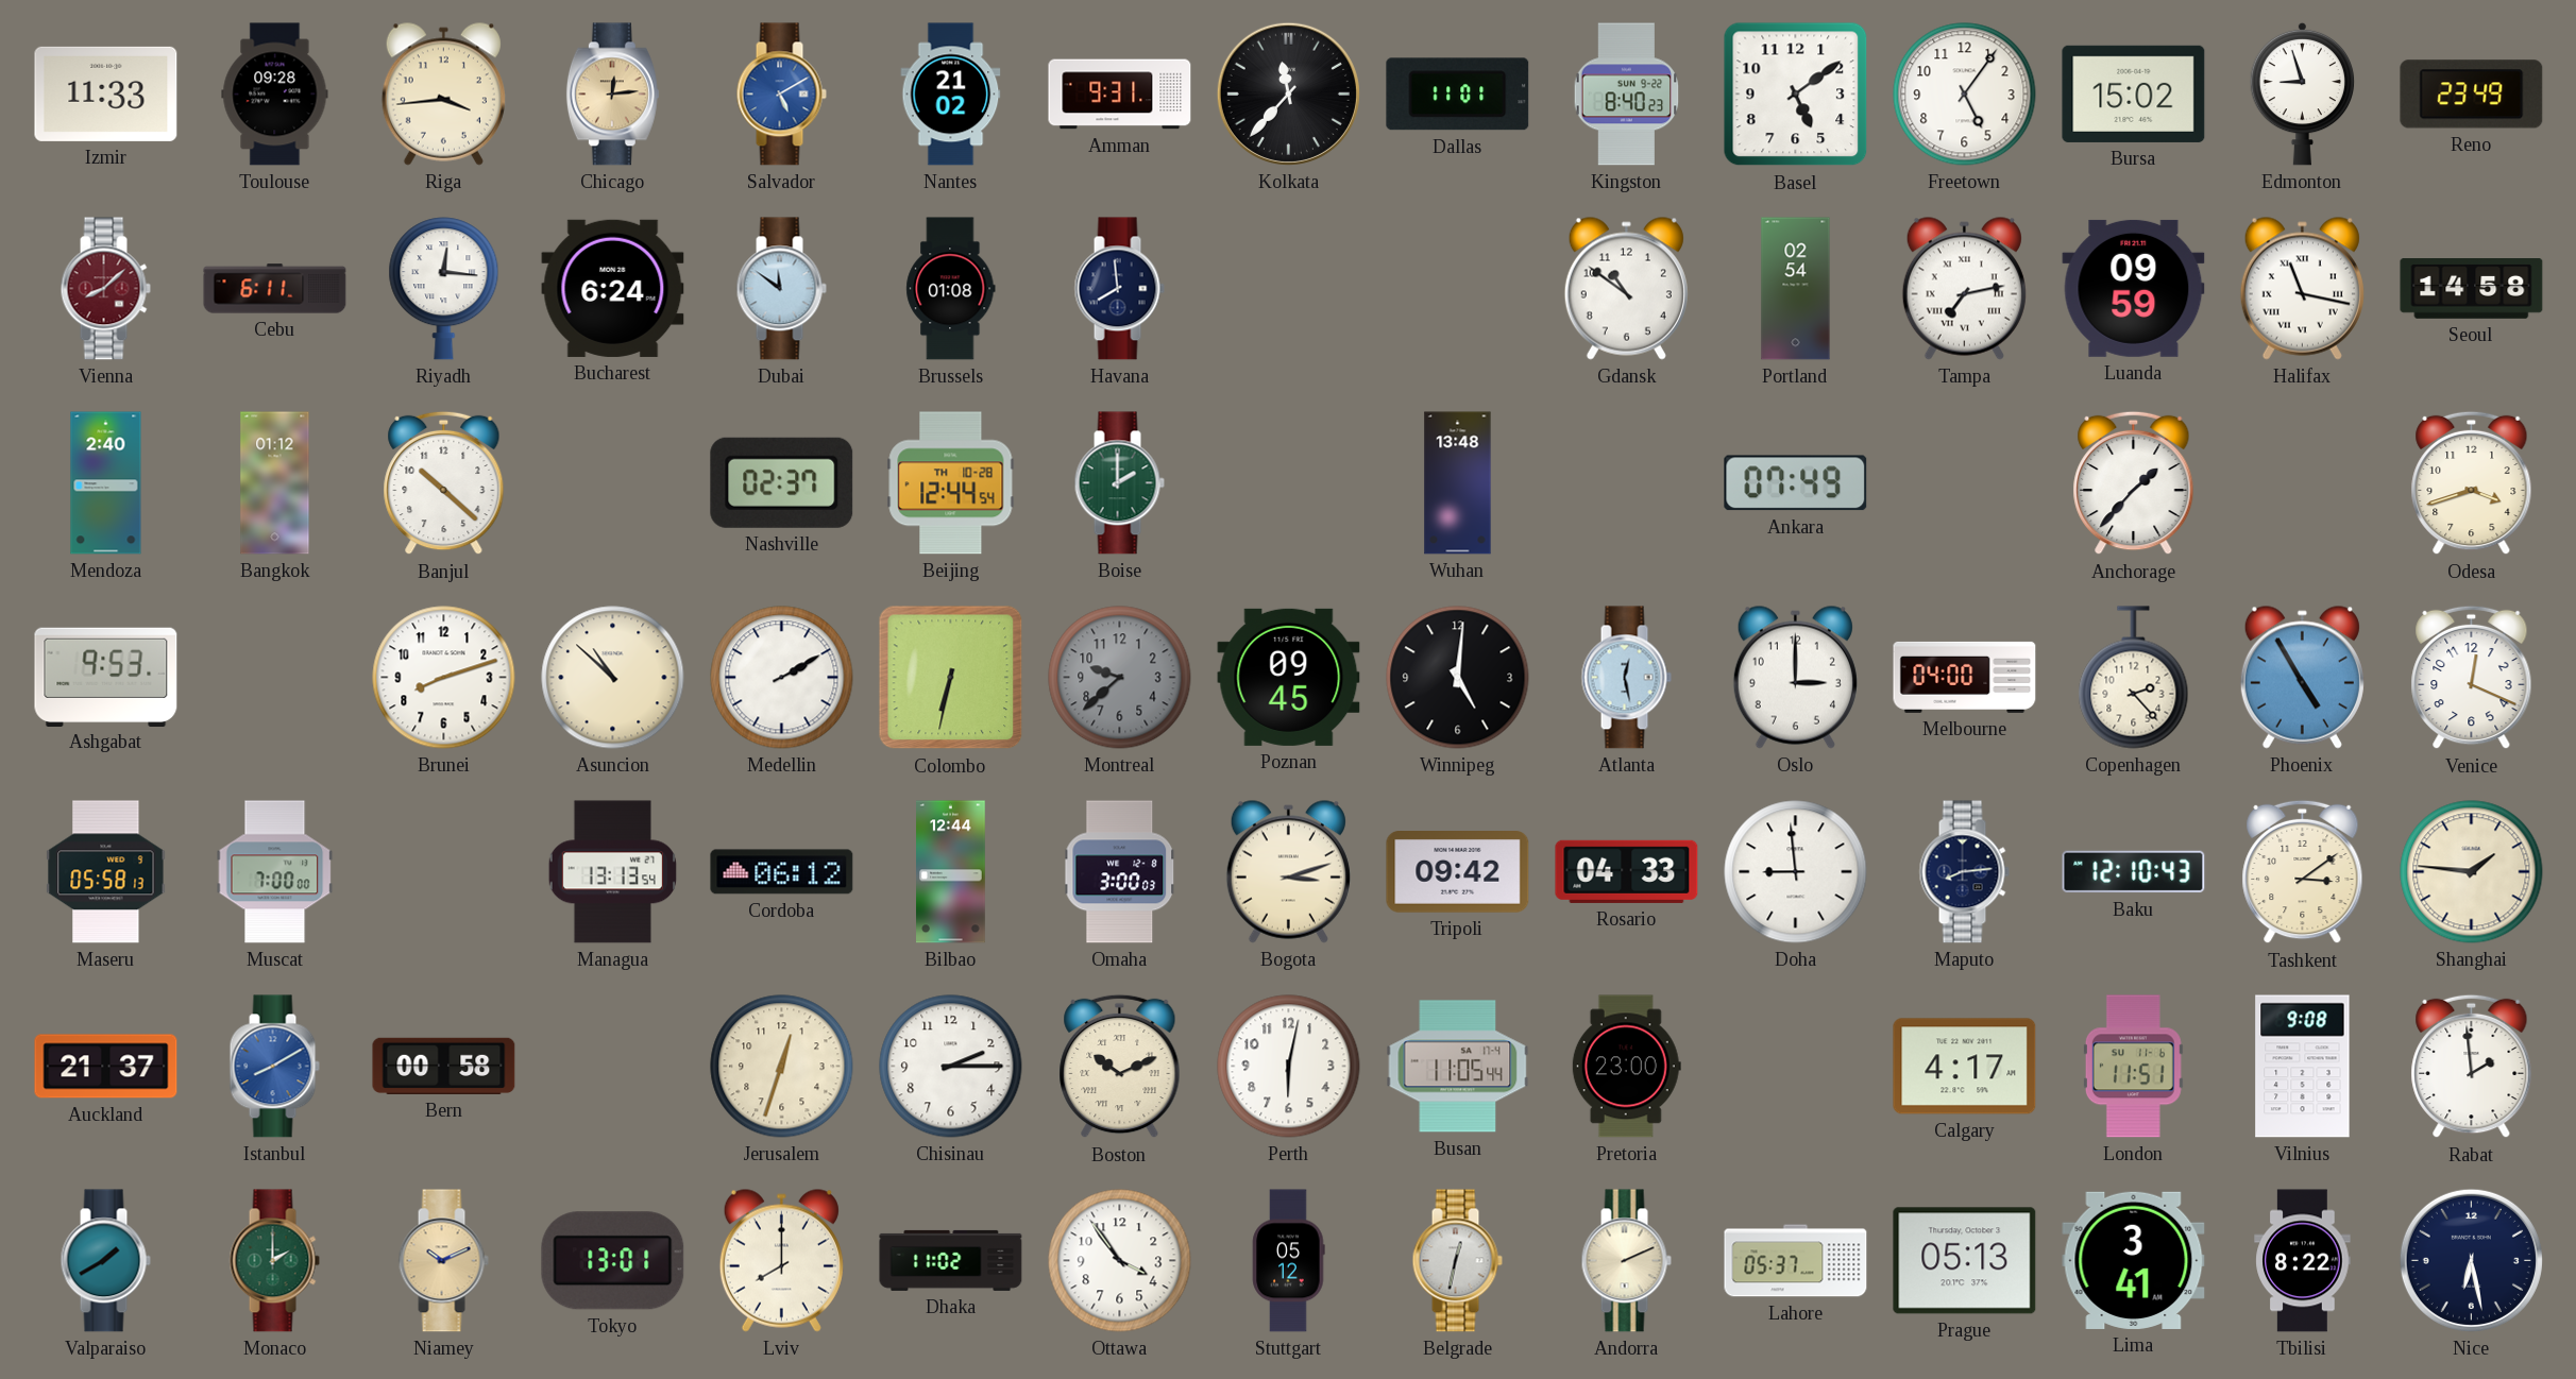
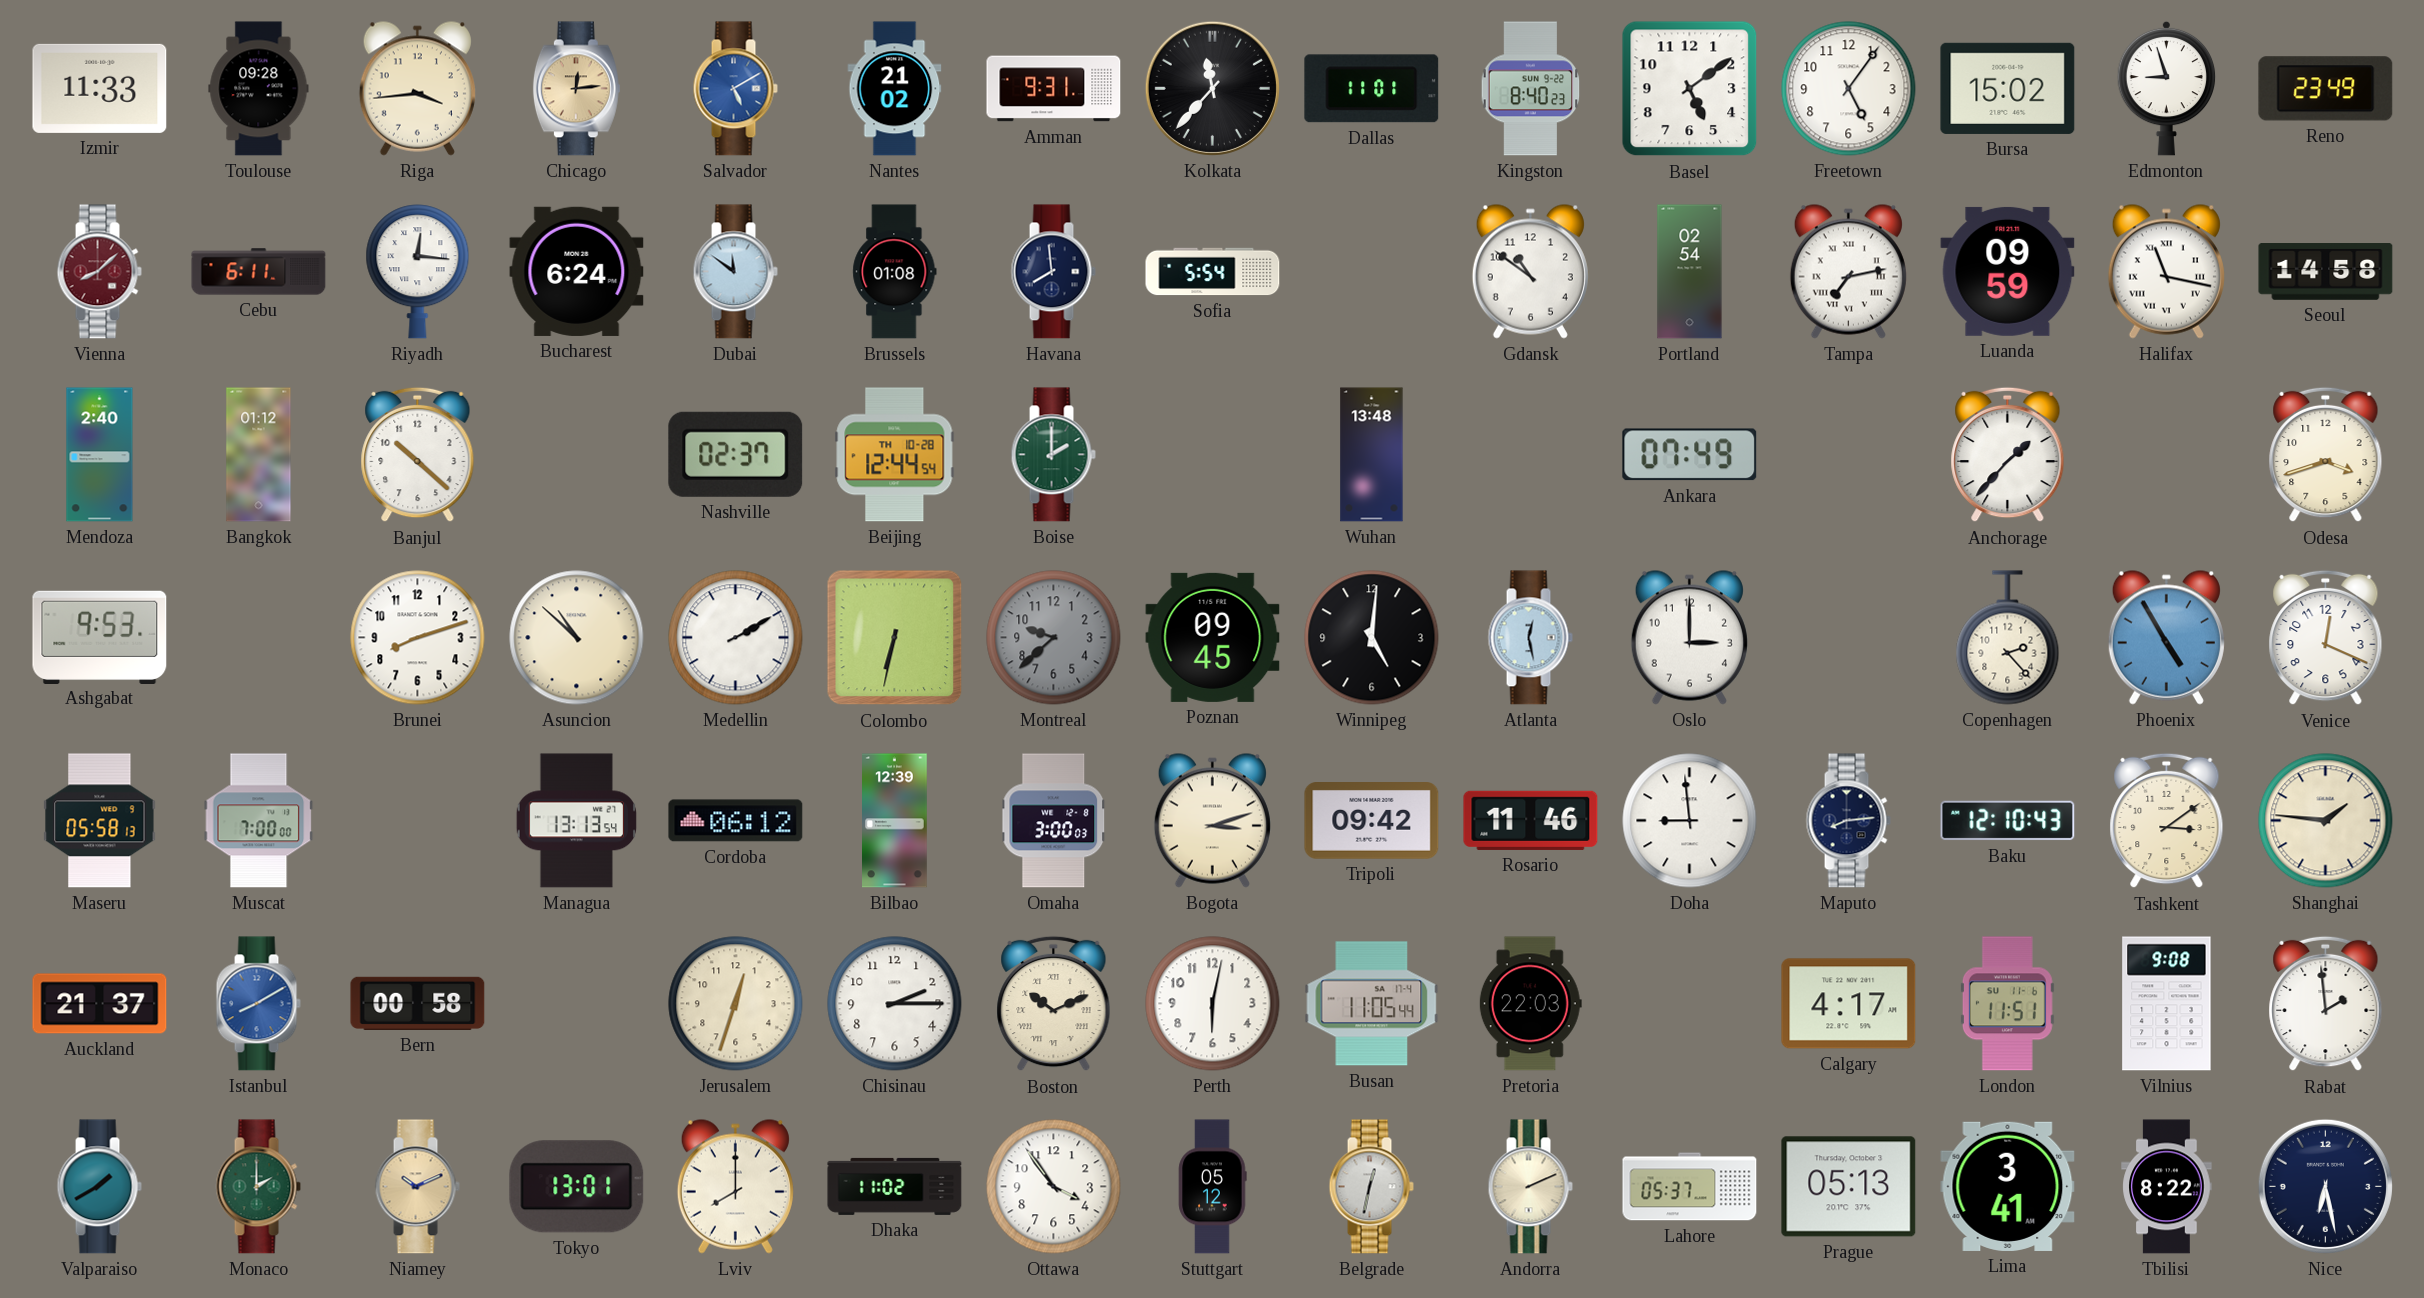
Sofia: none -> 5:54 (1213, 272)
Melbourne: 04:00 -> none (1965, 677)
Bilbao: 12:44 -> 12:39 (895, 821)
Rosario: 04:33 -> 11:46 (1531, 820)
Pretoria: 23:00 -> 22:03 (1530, 1004)
